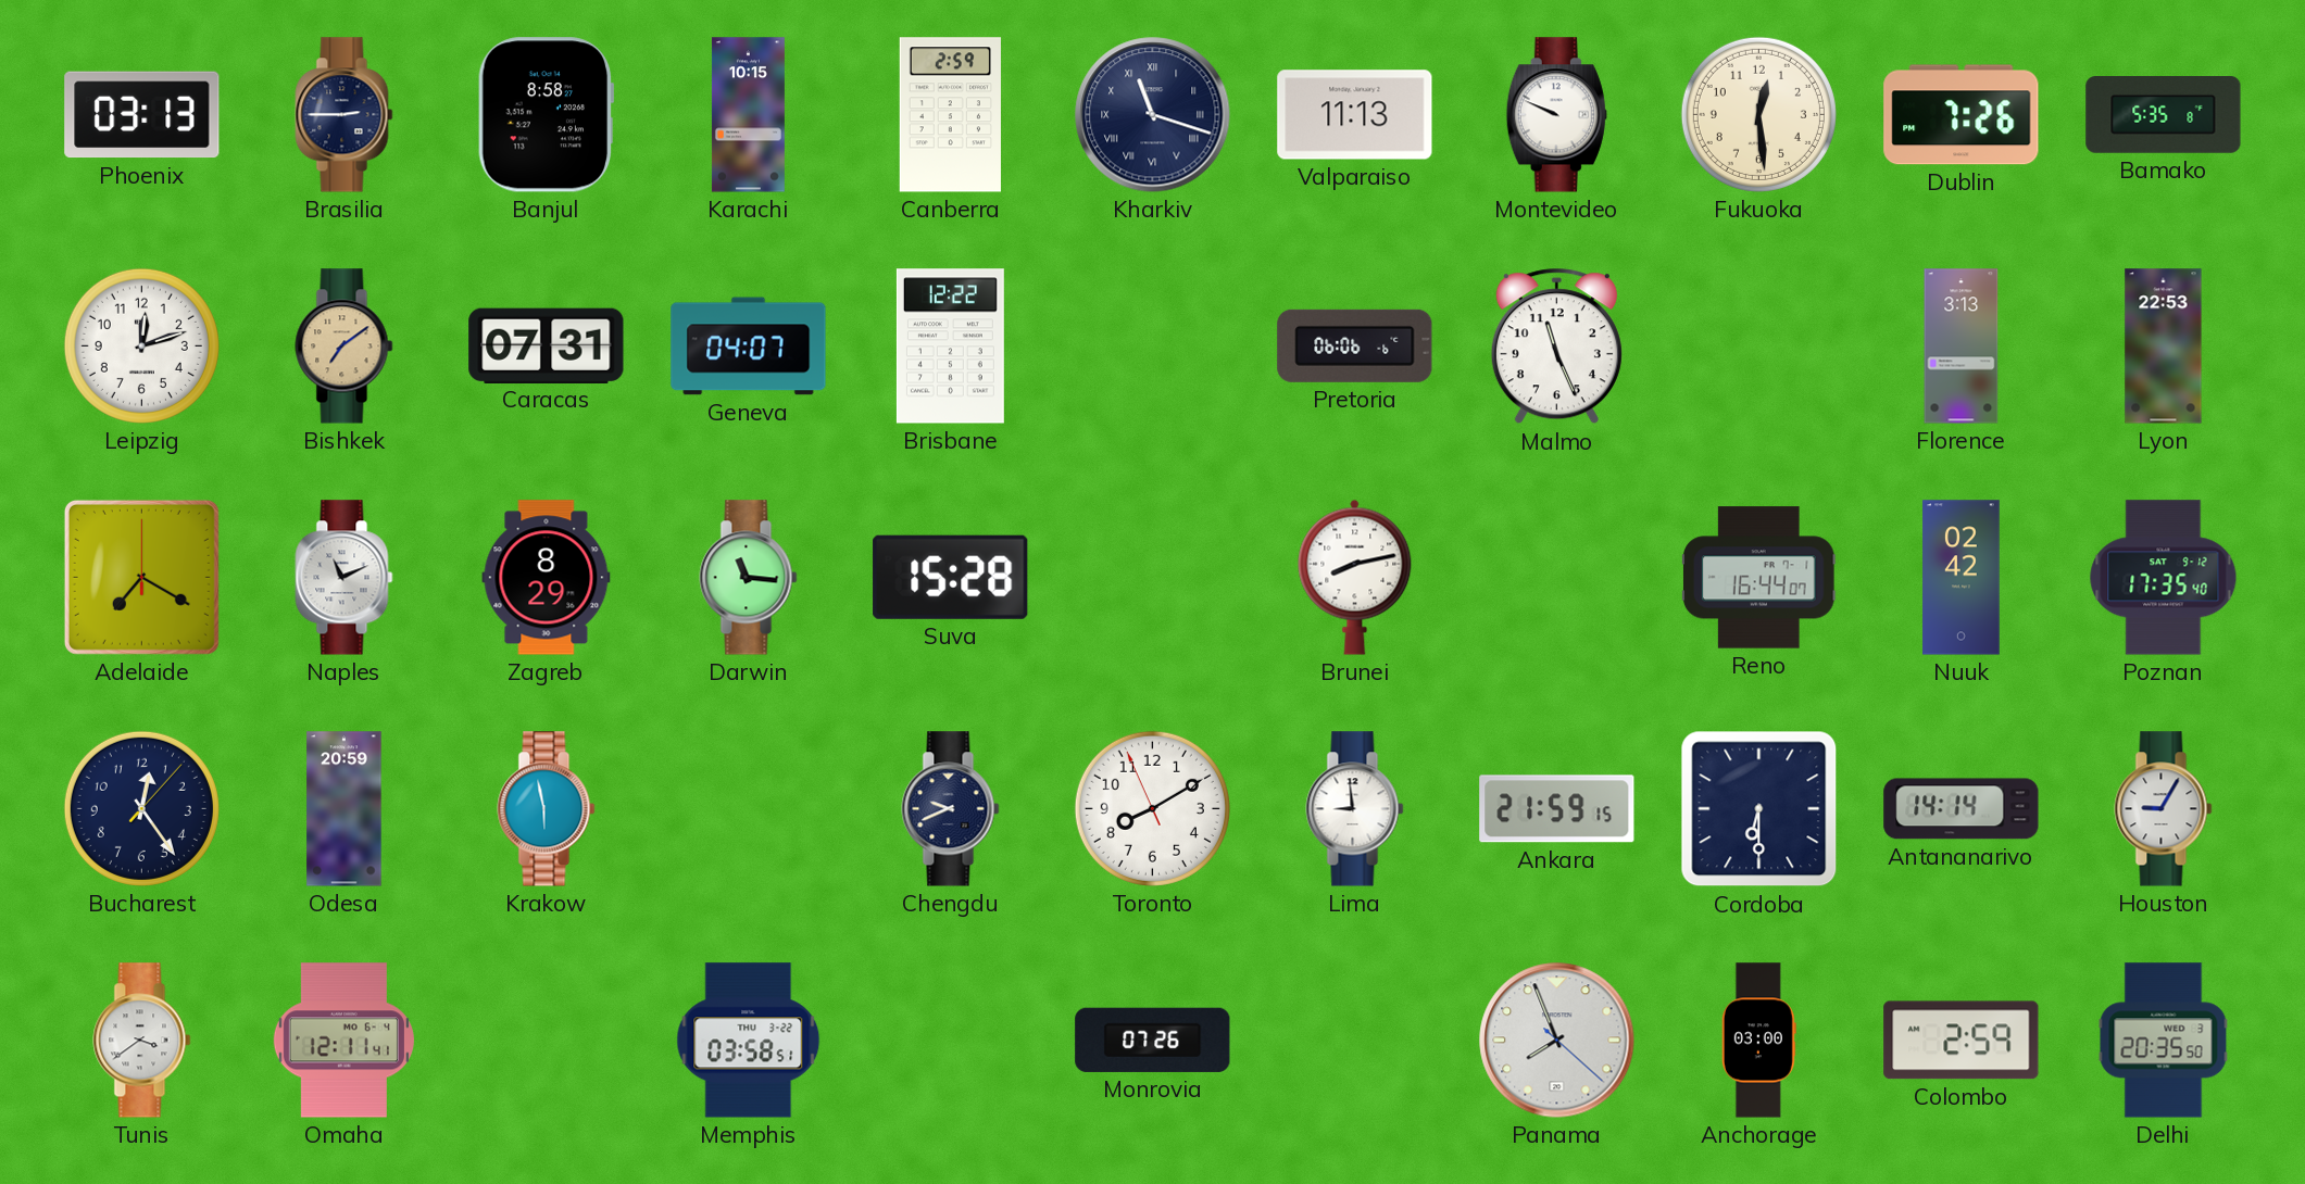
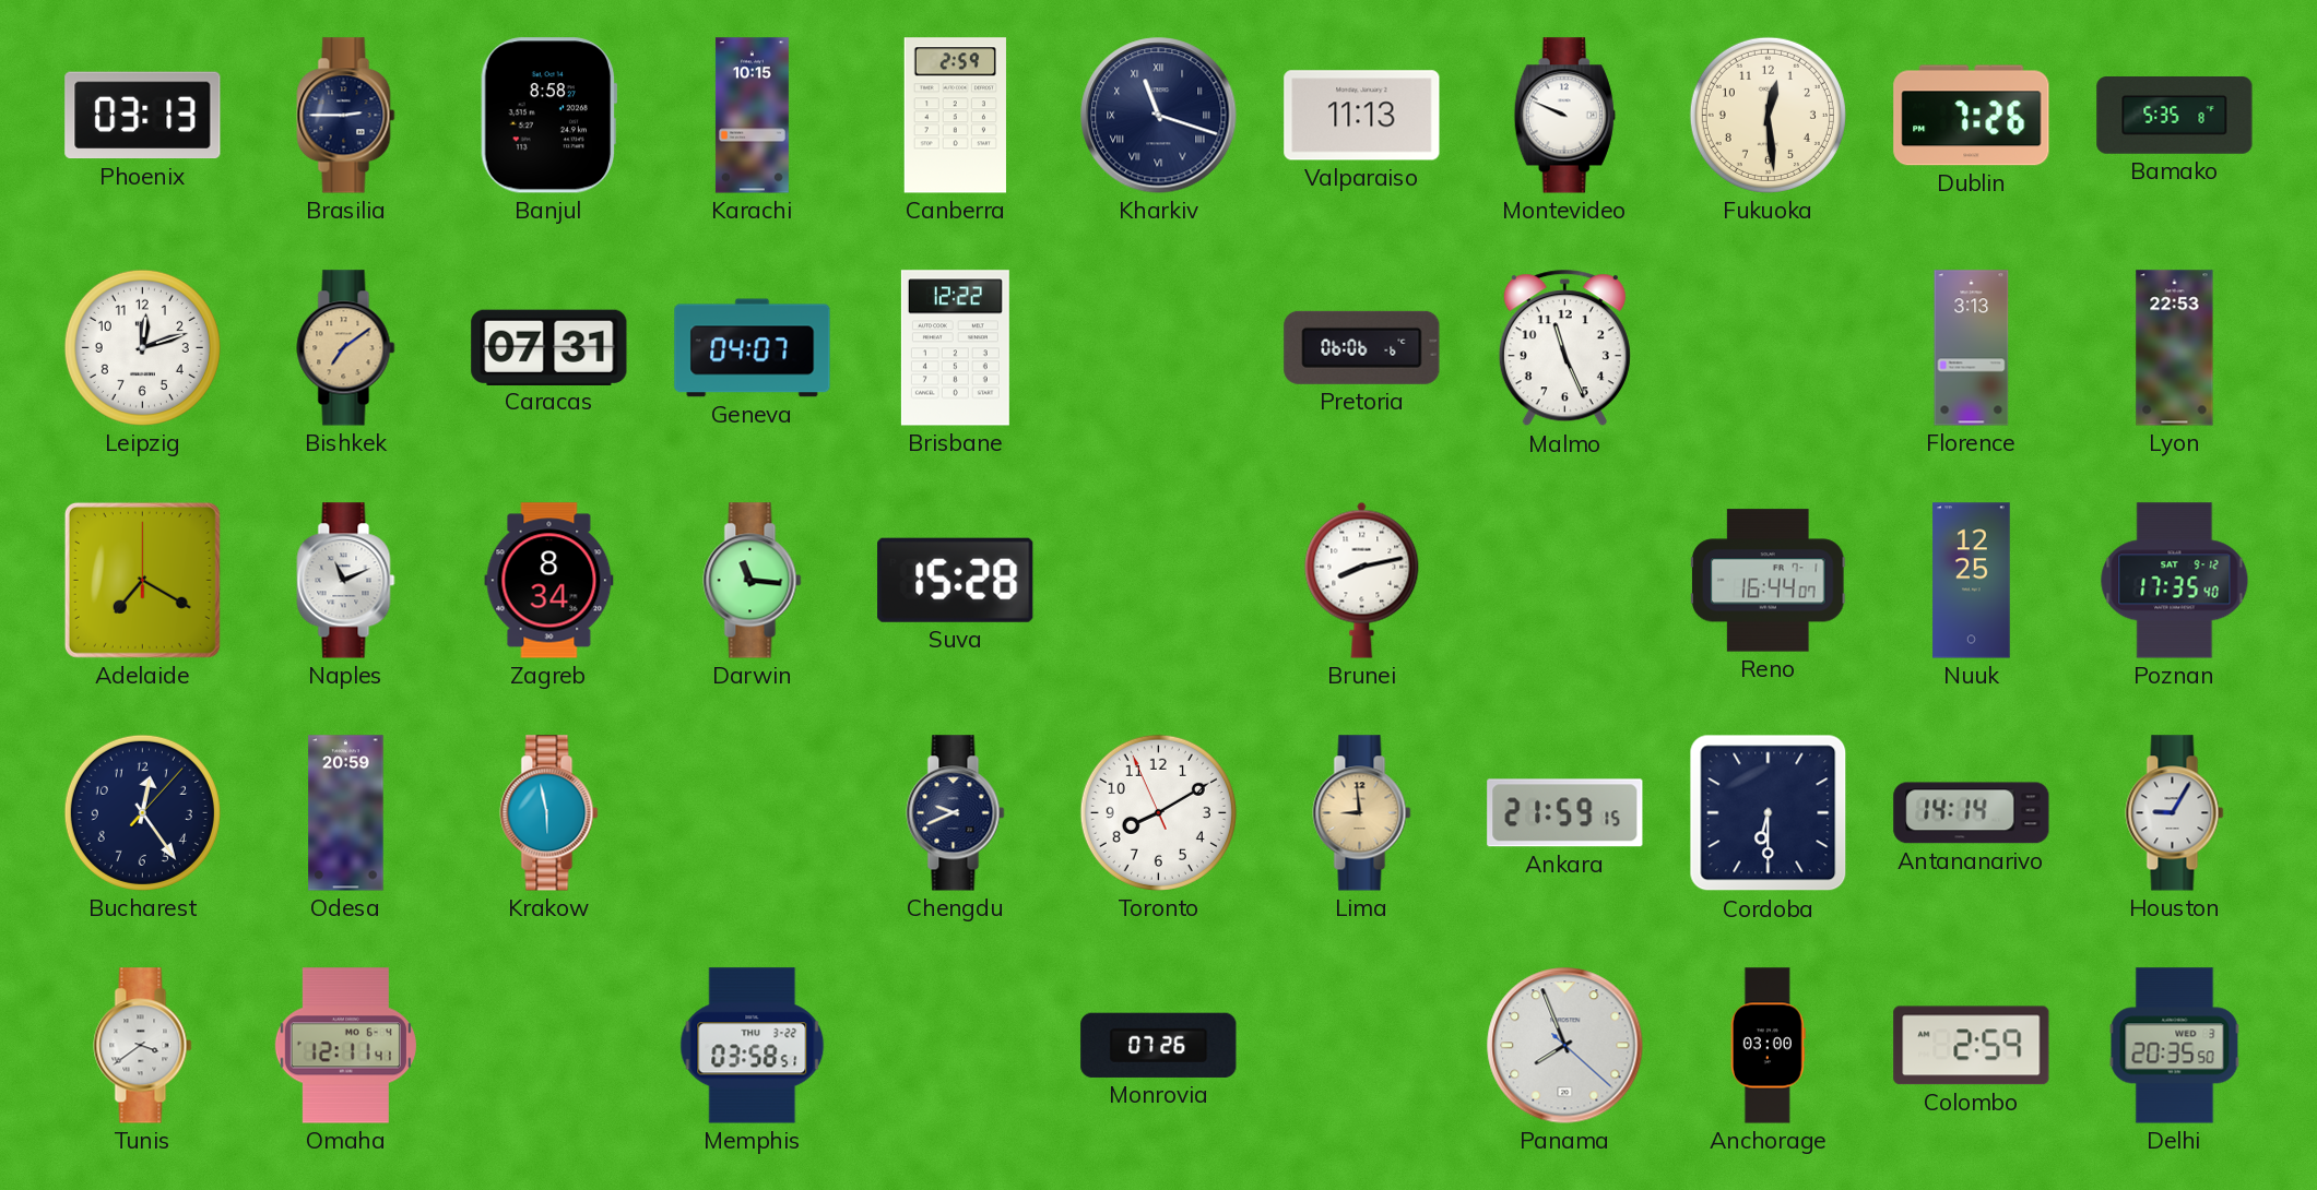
Zagreb: 8:29 -> 8:34 (549, 581)
Nuuk: 02:42 -> 12:25 (1972, 581)
Lima dial: white -> champagne (1362, 813)
